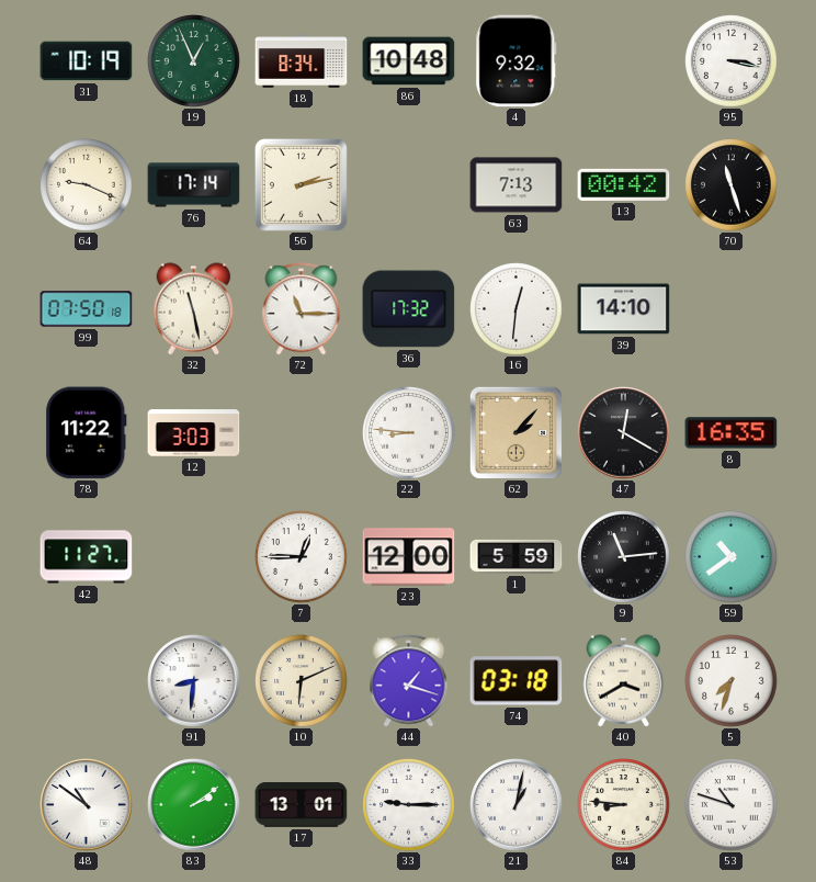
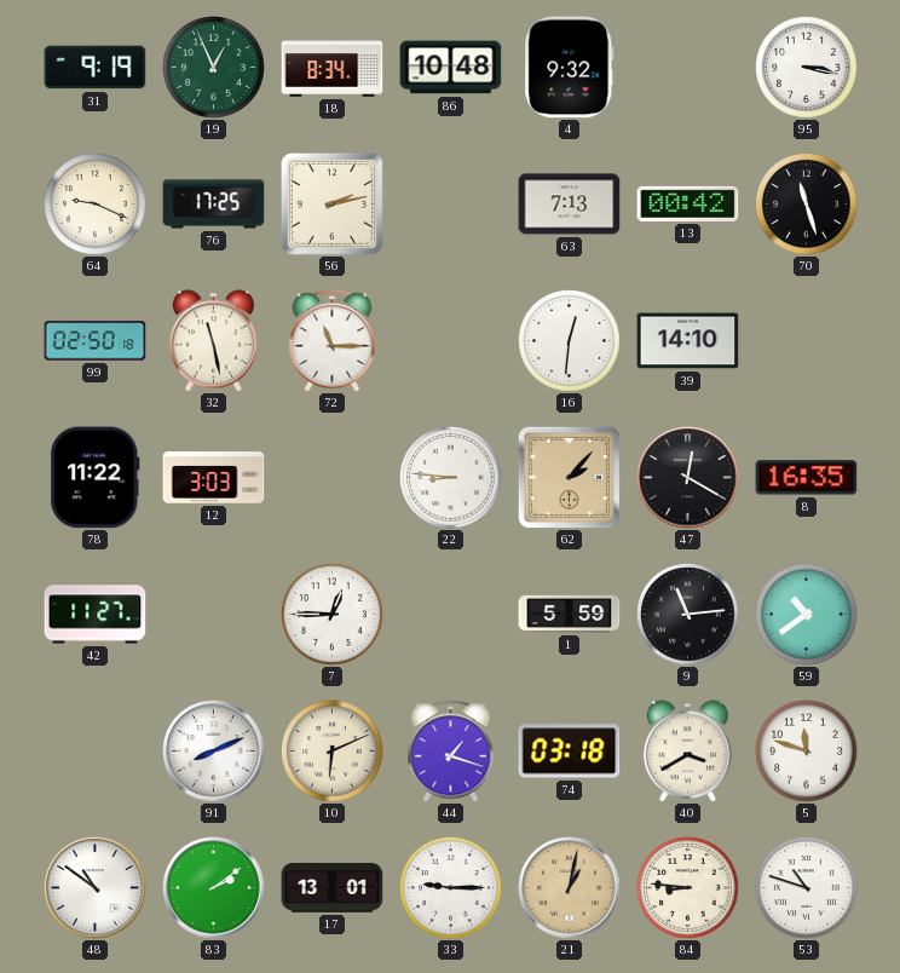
31: 10:19 -> 9:19 (96, 68)
76: 17:14 -> 17:25 (214, 205)
99: 07:50 -> 02:50 (96, 341)
36: 17:32 -> none (409, 309)
23: 12:00 -> none (409, 557)
91: 8:31 -> 8:11 (214, 752)
5: 7:33 -> 11:48 (807, 752)
21 dial: white -> champagne (570, 888)
